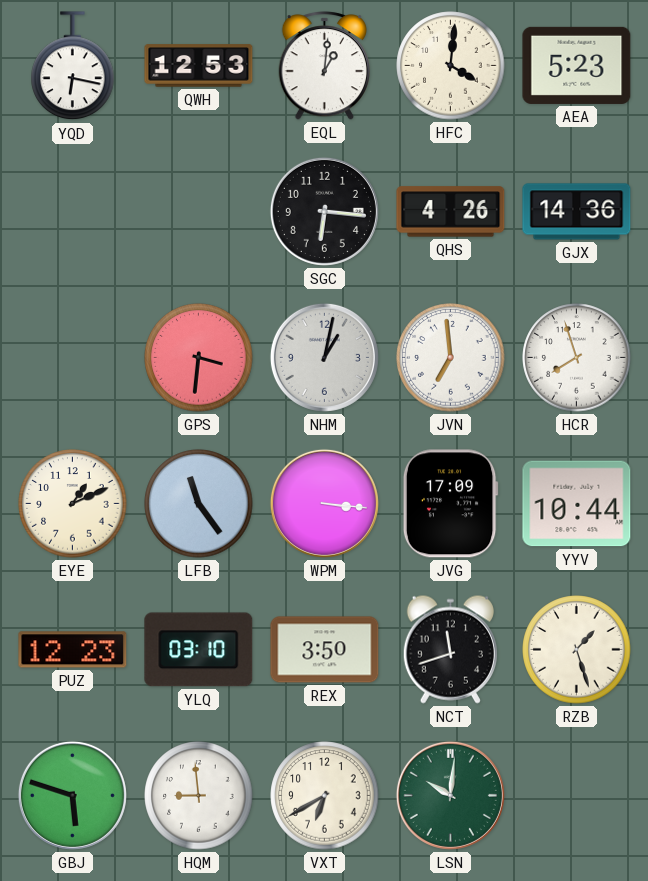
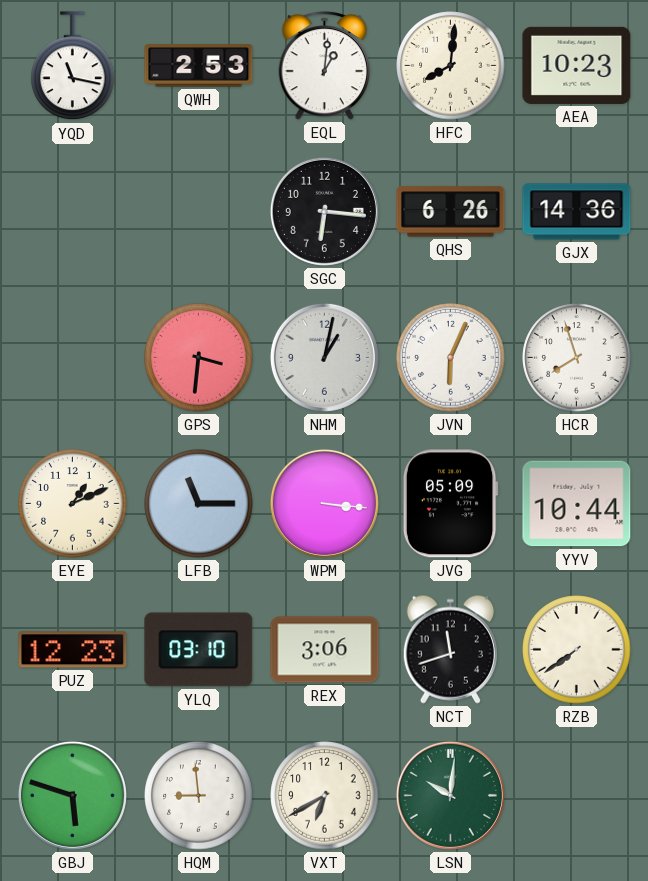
YQD: 6:17 -> 11:17 (73, 66)
QWH: 12:53 -> 2:53 (199, 66)
HFC: 4:01 -> 8:01 (451, 66)
AEA: 5:23 -> 10:23 (577, 65)
QHS: 4:26 -> 6:26 (451, 212)
JVN: 6:59 -> 6:04 (451, 358)
LFB: 11:24 -> 11:15 (199, 504)
JVG: 17:09 -> 05:09 (450, 504)
REX: 3:50 -> 3:06 (325, 650)
RZB: 1:27 -> 7:39 (577, 650)
